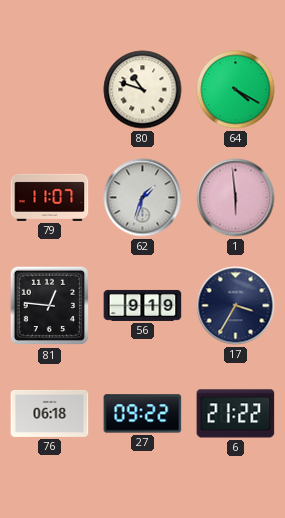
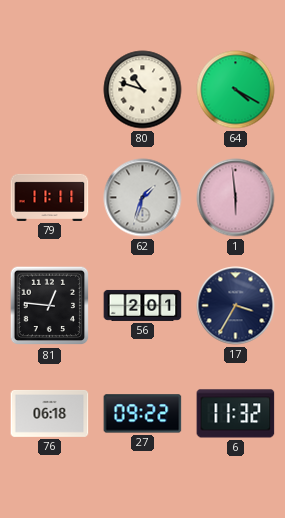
79: 11:07 -> 11:11 (50, 197)
56: 9:19 -> 2:01 (143, 305)
6: 21:22 -> 11:32 (236, 414)
